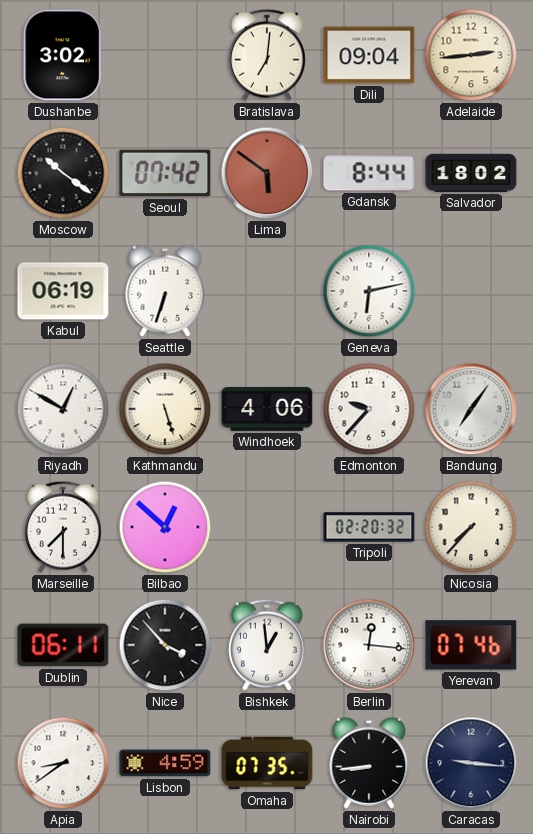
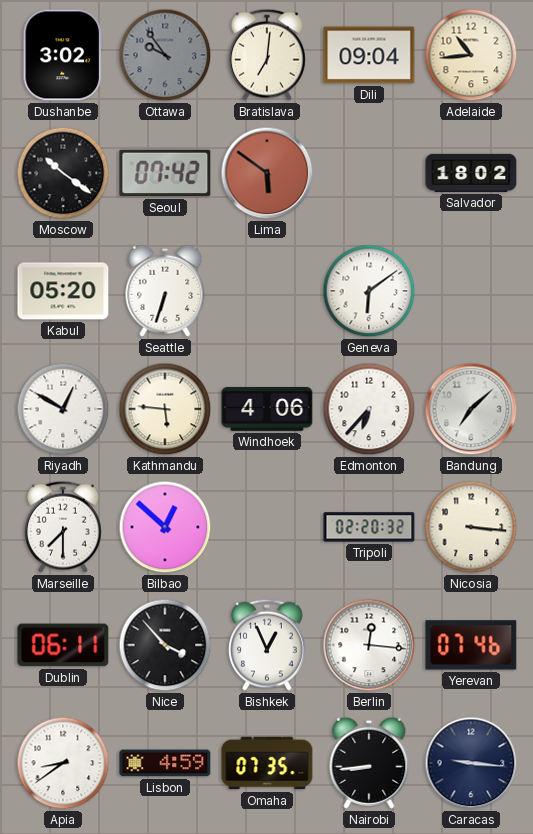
Ottawa: none -> 9:54 (165, 55)
Adelaide: 2:44 -> 10:44 (471, 55)
Gdansk: 8:44 -> none (369, 173)
Kabul: 06:19 -> 05:20 (63, 291)
Geneva: 6:13 -> 6:09 (369, 291)
Kathmandu: 5:27 -> 5:46 (165, 409)
Edmonton: 9:37 -> 6:37 (369, 409)
Bandung: 7:06 -> 7:08 (471, 409)
Nicosia: 7:37 -> 3:16 (471, 527)
Bishkek: 12:59 -> 12:56 (267, 645)
